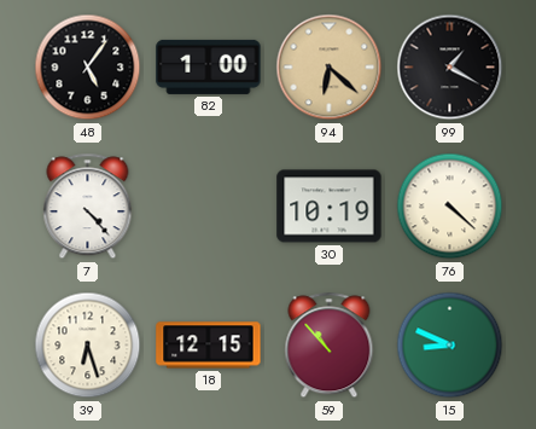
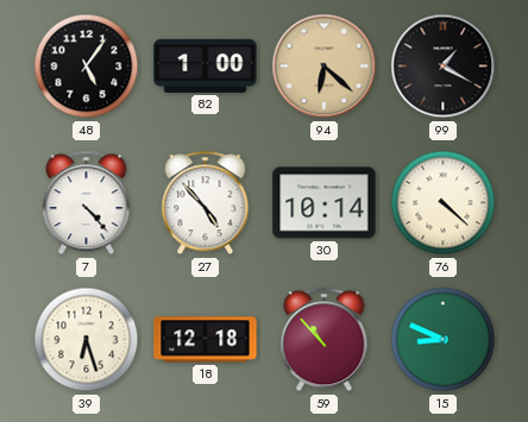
27: none -> 4:53 (206, 203)
30: 10:19 -> 10:14 (325, 203)
18: 12:15 -> 12:18 (206, 340)
